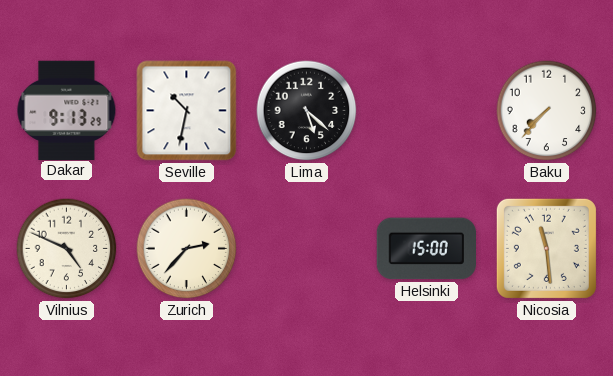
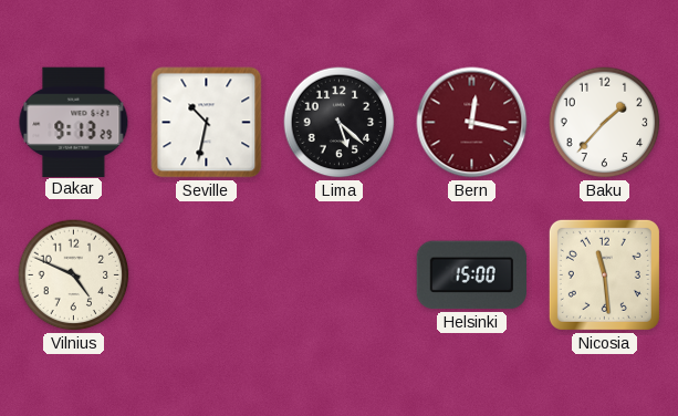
Bern: none -> 12:17 (472, 123)
Baku: 7:37 -> 1:37 (605, 123)
Zurich: 2:37 -> none (187, 249)
